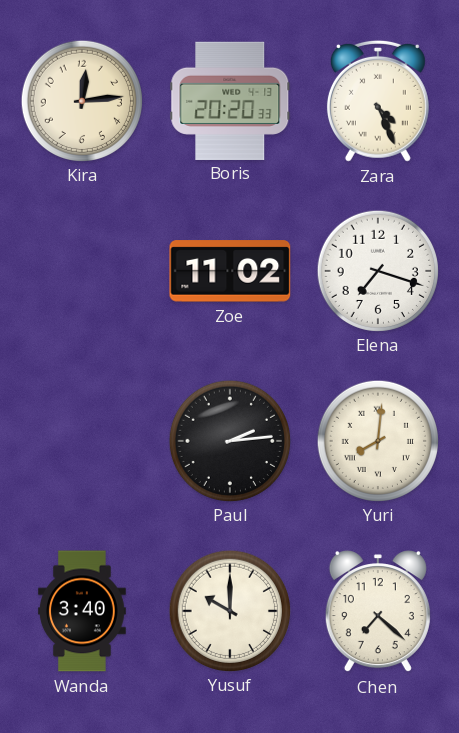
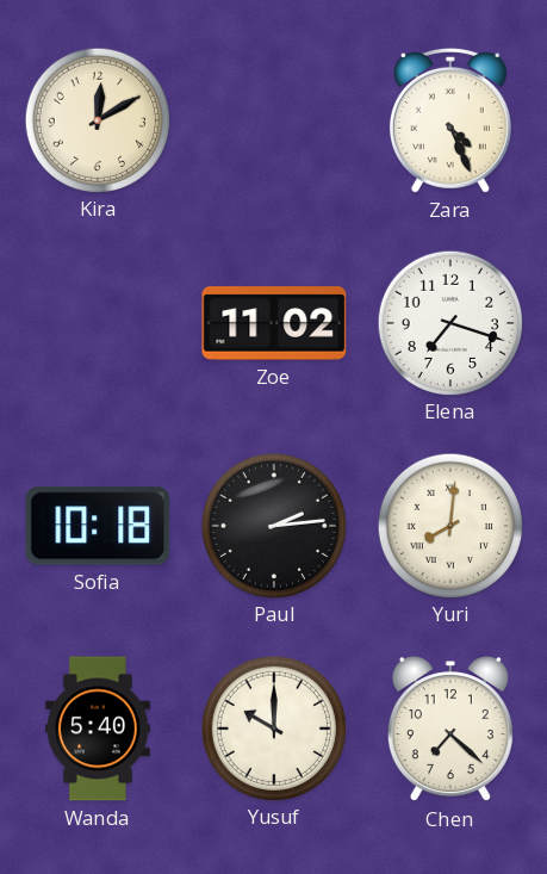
Kira: 12:14 -> 12:10 (97, 119)
Boris: 20:20 -> none (230, 100)
Sofia: none -> 10:18 (98, 526)
Wanda: 3:40 -> 5:40 (99, 729)
